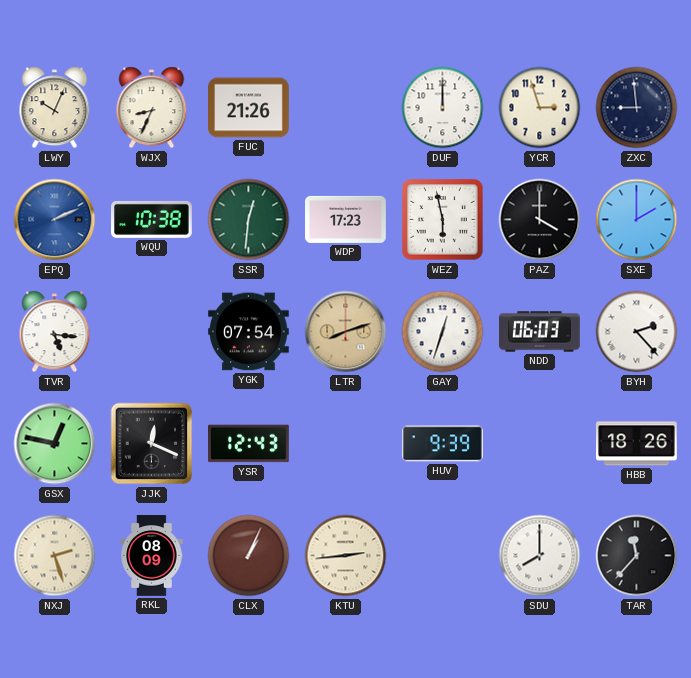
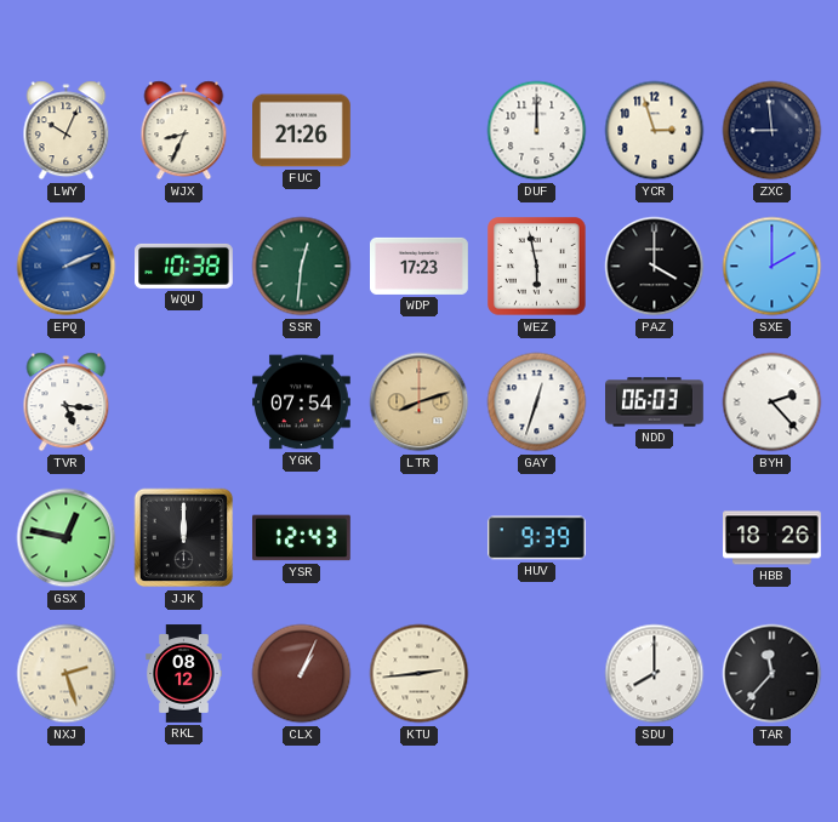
JJK: 12:19 -> 12:00 (184, 538)
RKL: 08:09 -> 08:12 (184, 674)
